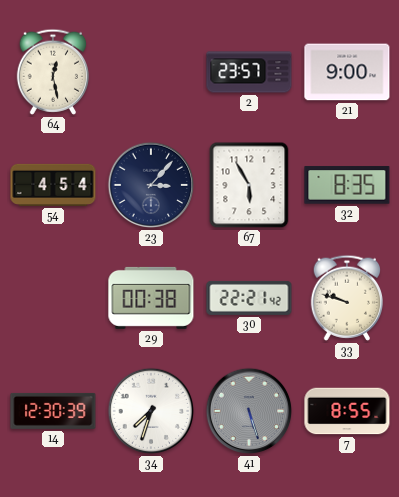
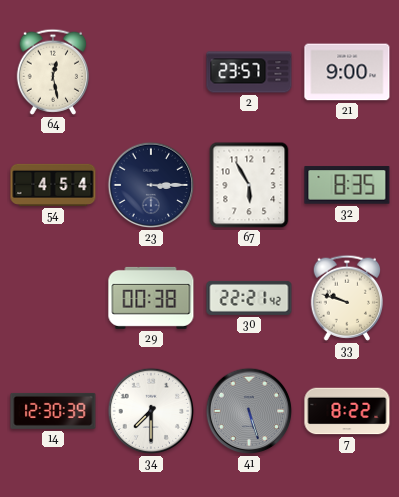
23: 3:07 -> 3:15 (151, 185)
34: 7:33 -> 7:30 (151, 411)
7: 8:55 -> 8:22 (347, 411)
